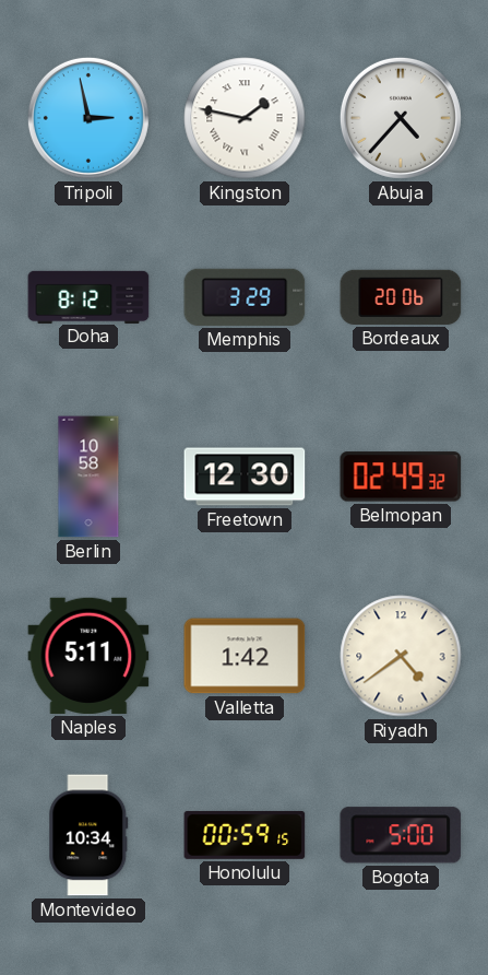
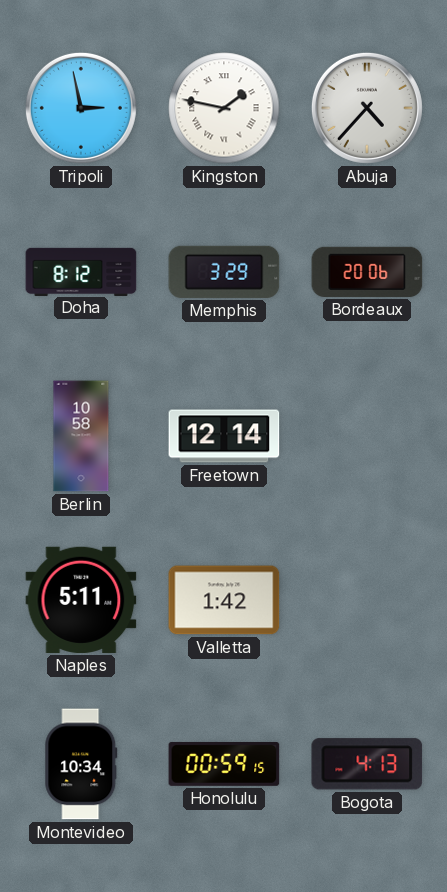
Freetown: 12:30 -> 12:14 (224, 436)
Belmopan: 02:49 -> none (401, 477)
Riyadh: 4:39 -> none (401, 656)
Bogota: 5:00 -> 4:13 (367, 764)
